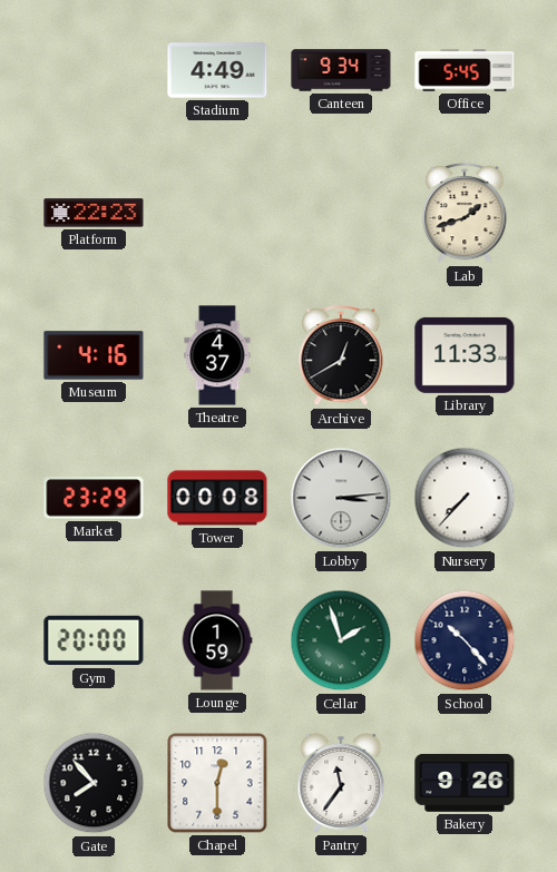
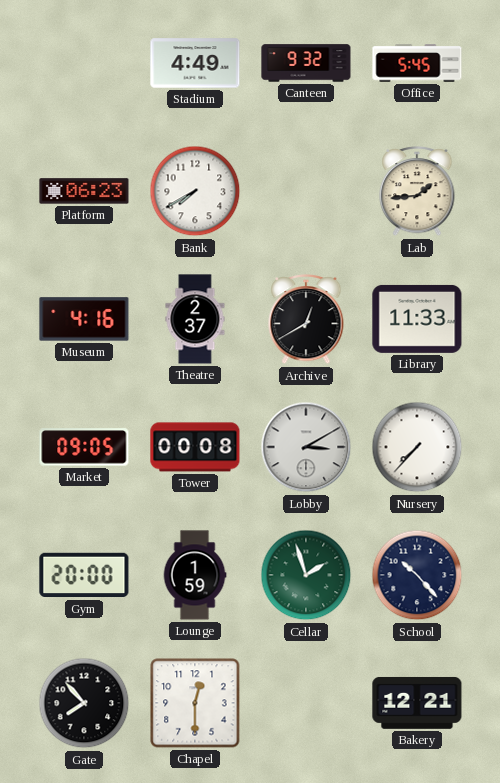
Canteen: 9:34 -> 9:32 (306, 63)
Platform: 22:23 -> 06:23 (84, 191)
Bank: none -> 7:40 (195, 191)
Lab: 1:42 -> 1:44 (417, 192)
Theatre: 4:37 -> 2:37 (195, 319)
Market: 23:29 -> 09:05 (84, 447)
Lobby: 3:14 -> 3:10 (306, 447)
Pantry: 11:36 -> none (341, 783)
Bakery: 9:26 -> 12:21 (417, 703)
